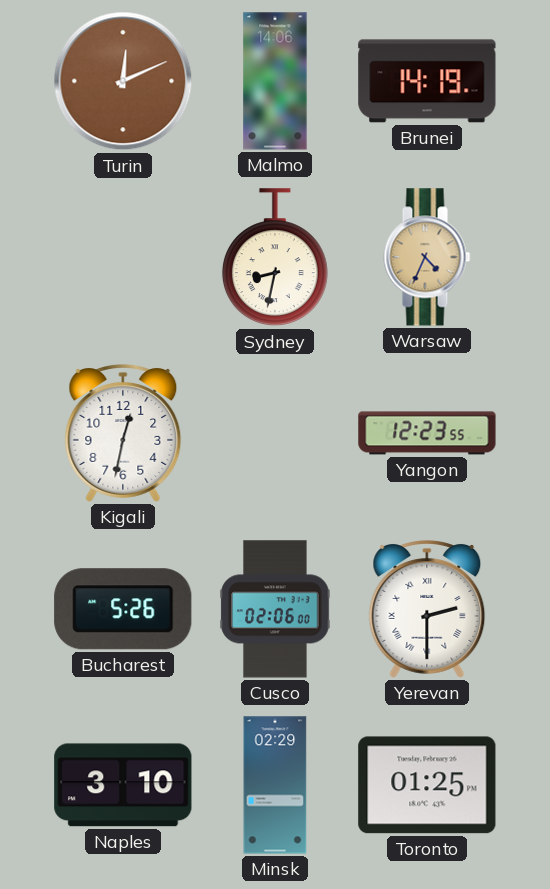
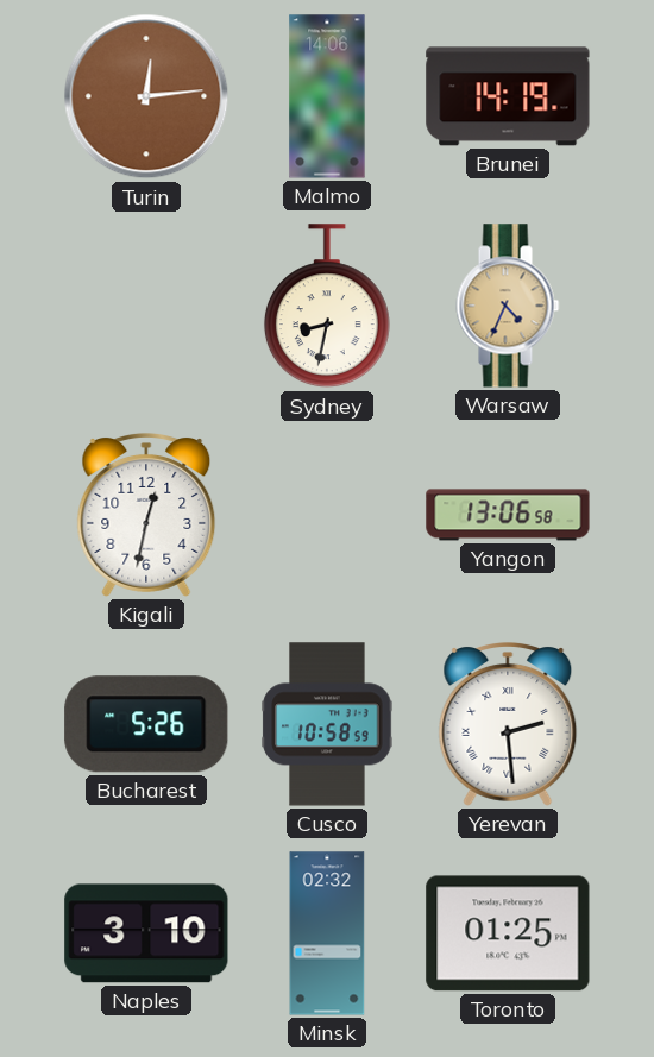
Turin: 12:11 -> 12:14 (146, 96)
Yangon: 12:23 -> 13:06 (508, 515)
Cusco: 02:06 -> 10:58 (327, 724)
Yerevan: 2:30 -> 2:29 (508, 725)
Minsk: 02:29 -> 02:32 (327, 933)
